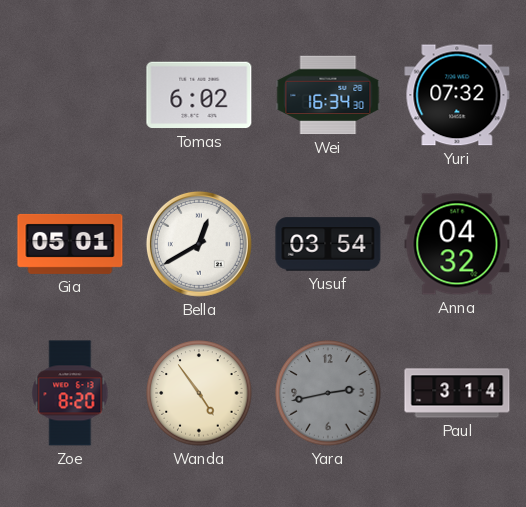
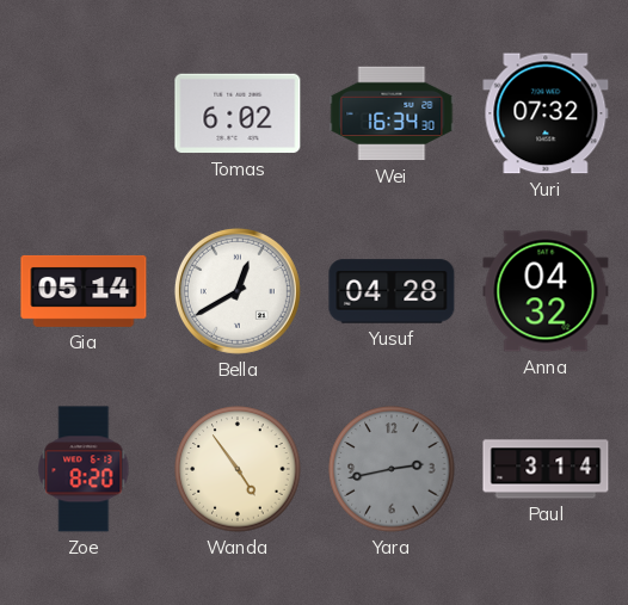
Gia: 05:01 -> 05:14 (84, 291)
Yusuf: 03:54 -> 04:28 (392, 291)
